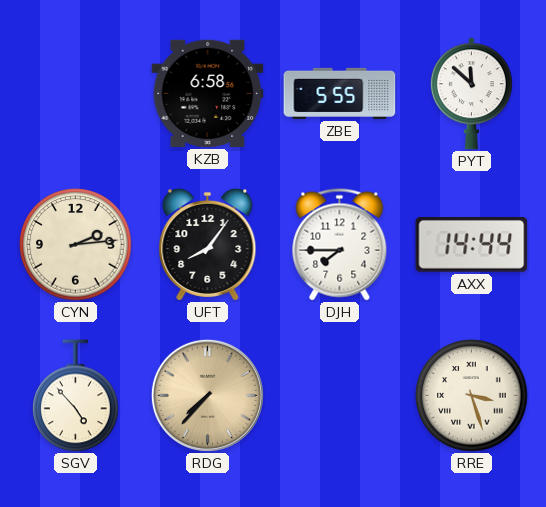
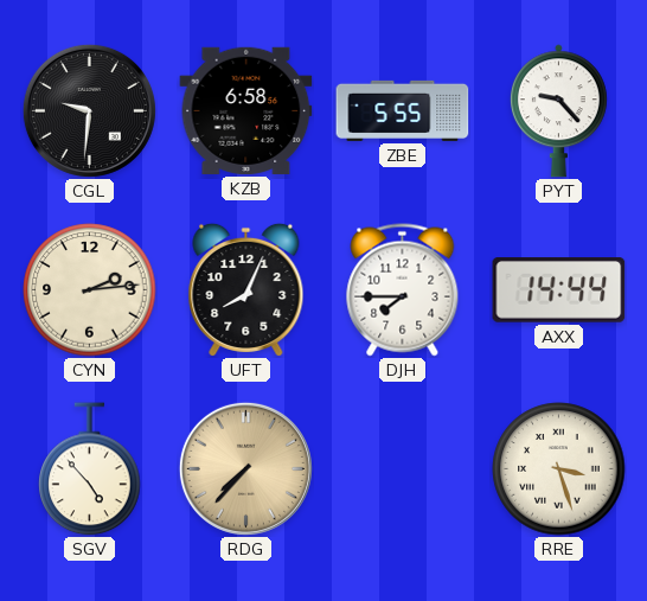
CGL: none -> 9:31 (89, 110)
PYT: 11:52 -> 9:23 (558, 111)
UFT: 8:06 -> 8:04 (246, 289)
